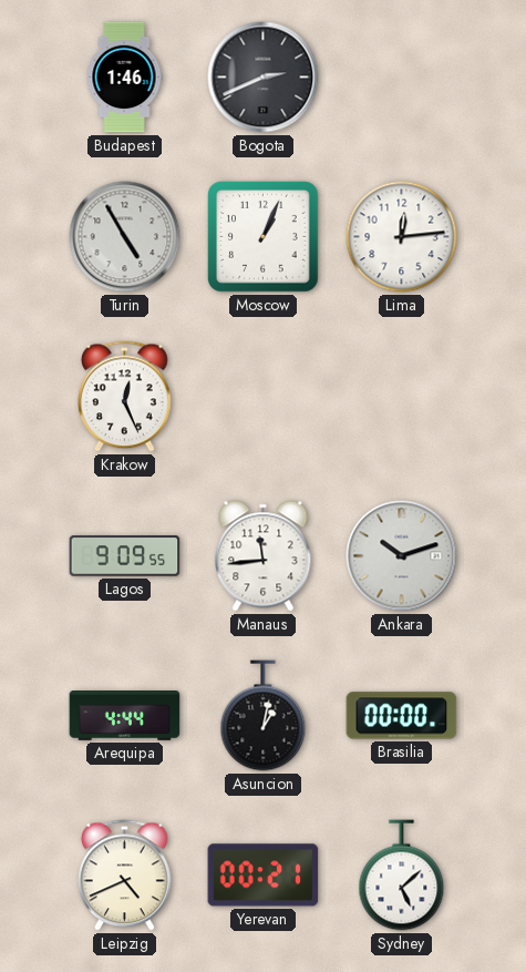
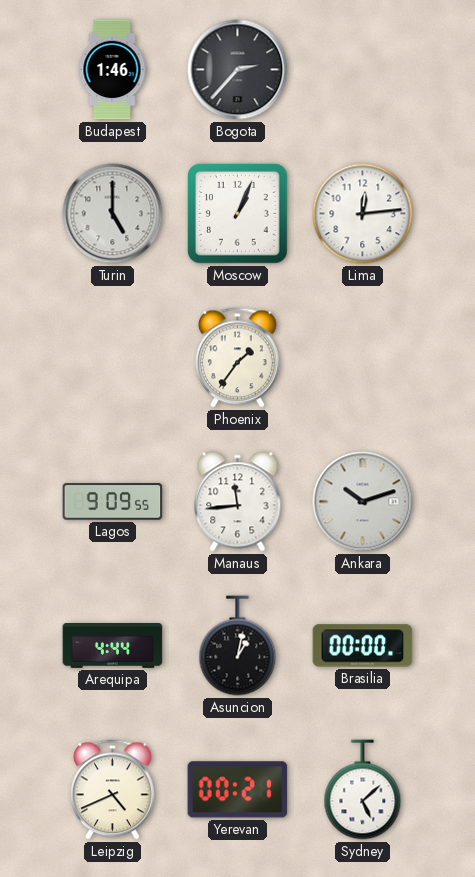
Bogota: 2:41 -> 2:37 (238, 70)
Turin: 4:55 -> 5:00 (113, 214)
Krakow: 12:26 -> none (124, 397)
Phoenix: none -> 1:36 (237, 358)
